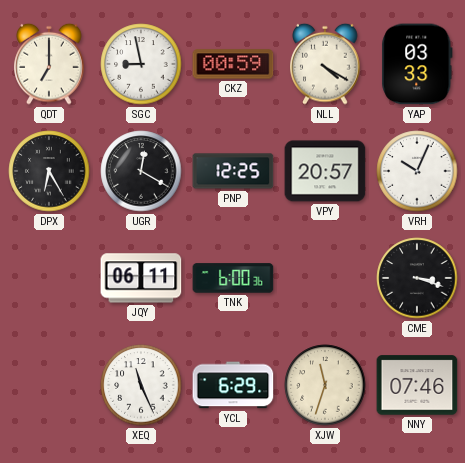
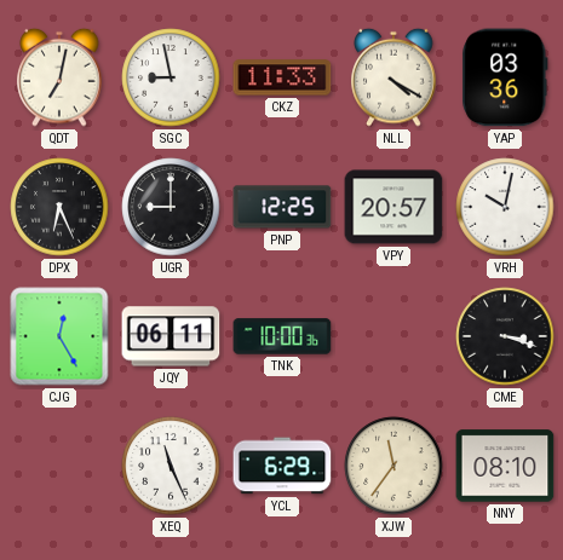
QDT: 7:00 -> 7:02 (59, 77)
CKZ: 00:59 -> 11:33 (282, 77)
YAP: 03:33 -> 03:36 (505, 77)
DPX: 6:25 -> 6:26 (59, 207)
UGR: 12:20 -> 9:00 (171, 207)
VRH: 10:04 -> 10:02 (505, 207)
CJG: none -> 12:25 (59, 336)
TNK: 6:00 -> 10:00 (282, 336)
XJW: 11:33 -> 11:36 (393, 466)
NNY: 07:46 -> 08:10 (505, 466)
